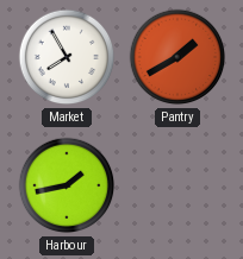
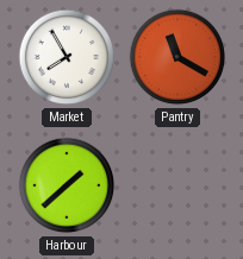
Pantry: 1:40 -> 11:20 (177, 57)
Harbour: 1:43 -> 1:38 (67, 185)
